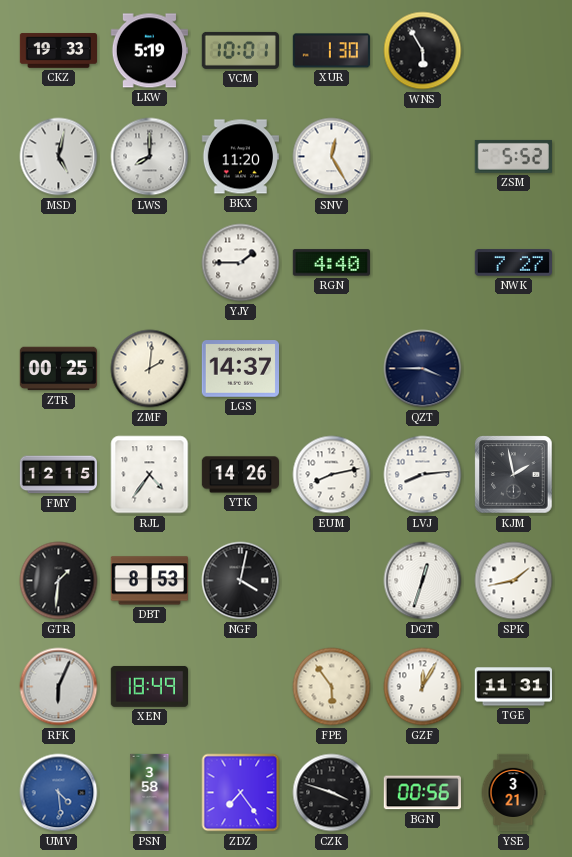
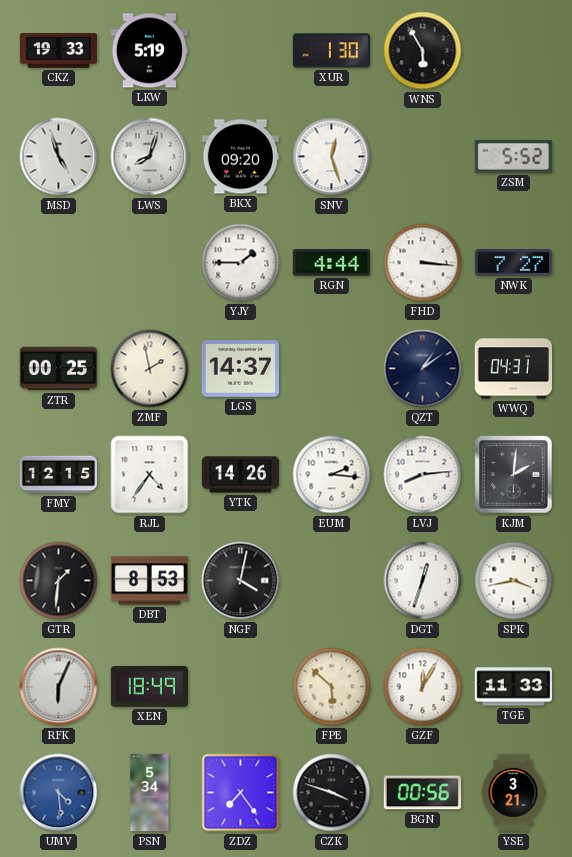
VCM: 10:01 -> none (240, 50)
MSD: 5:02 -> 4:57 (59, 157)
LWS: 8:00 -> 8:03 (150, 157)
BKX: 11:20 -> 09:20 (240, 157)
SNV: 12:25 -> 12:27 (332, 157)
RGN: 4:40 -> 4:44 (331, 263)
FHD: none -> 3:16 (423, 263)
ZMF: 2:01 -> 1:58 (150, 369)
QZT: 3:45 -> 1:09 (423, 369)
WWQ: none -> 04:31 (513, 369)
EUM: 8:13 -> 2:16 (332, 475)
KJM: 1:58 -> 2:01 (514, 475)
SPK: 1:43 -> 3:43 (514, 581)
FPE: 5:54 -> 5:52 (332, 687)
TGE: 11:31 -> 11:33 (513, 687)
PSN: 3:58 -> 5:34 (150, 793)
